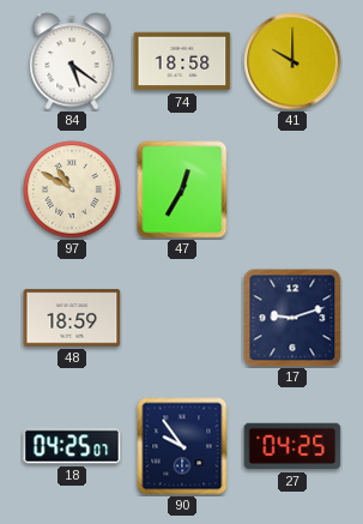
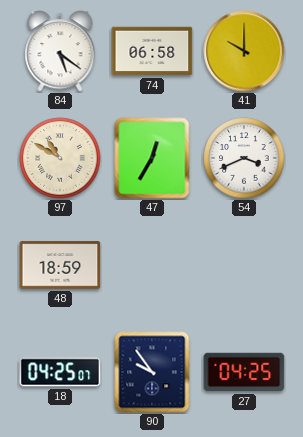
74: 18:58 -> 06:58 (152, 51)
54: none -> 3:41 (244, 158)
17: 9:12 -> none (292, 318)
